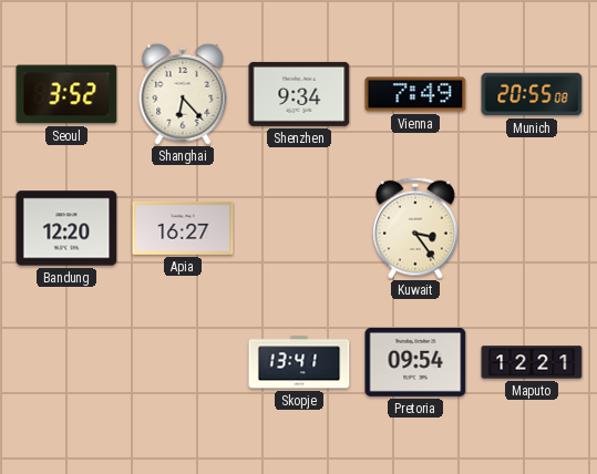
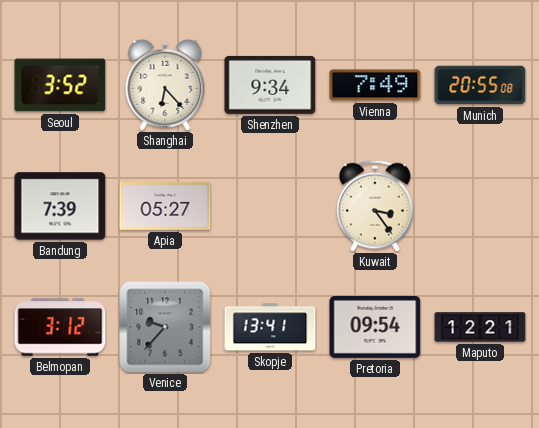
Bandung: 12:20 -> 7:39 (60, 206)
Apia: 16:27 -> 05:27 (165, 206)
Belmopan: none -> 3:12 (60, 327)
Venice: none -> 9:37 (165, 327)
